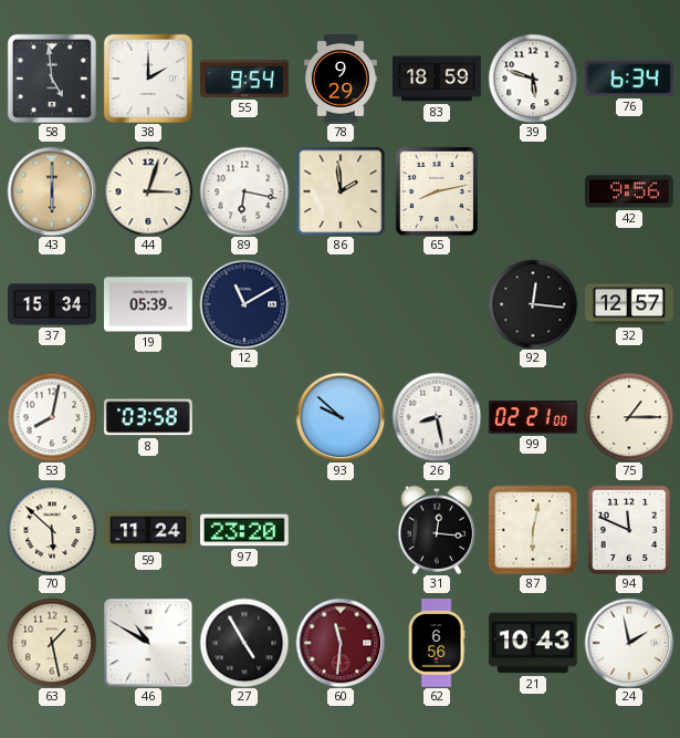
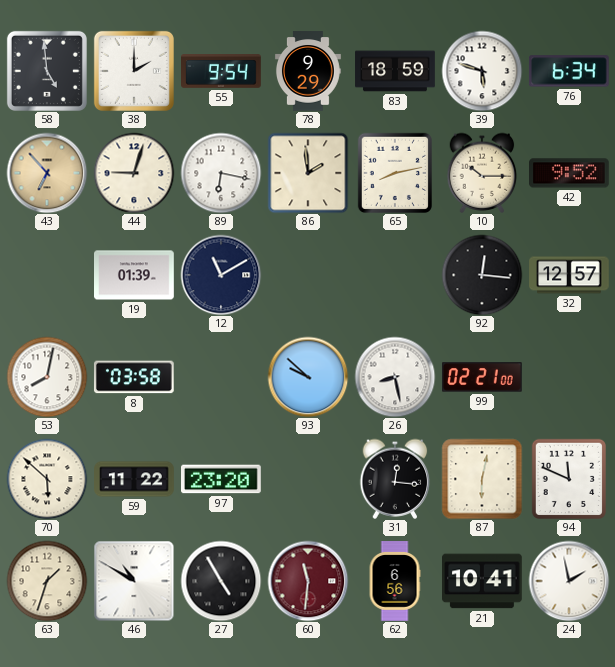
43: 6:00 -> 6:53 (47, 173)
44: 3:03 -> 9:03 (134, 173)
10: none -> 10:15 (482, 173)
42: 9:56 -> 9:52 (570, 173)
37: 15:34 -> none (52, 304)
19: 05:39 -> 01:39 (135, 275)
75: 1:15 -> none (629, 417)
59: 11:24 -> 11:22 (134, 479)
63: 1:28 -> 1:33 (47, 581)
21: 10:43 -> 10:41 (483, 581)
